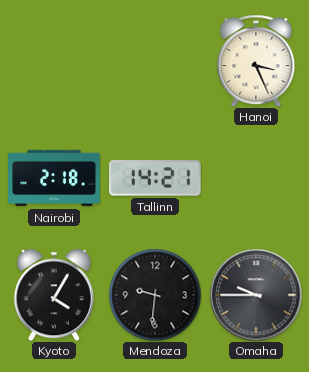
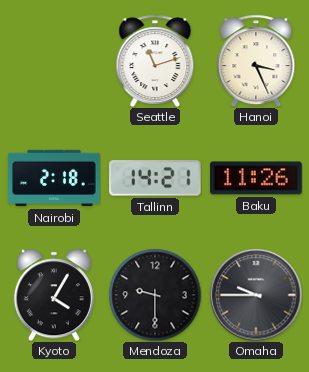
Seattle: none -> 11:12 (155, 61)
Baku: none -> 11:26 (256, 178)
Mendoza: 9:31 -> 9:30 (155, 295)
